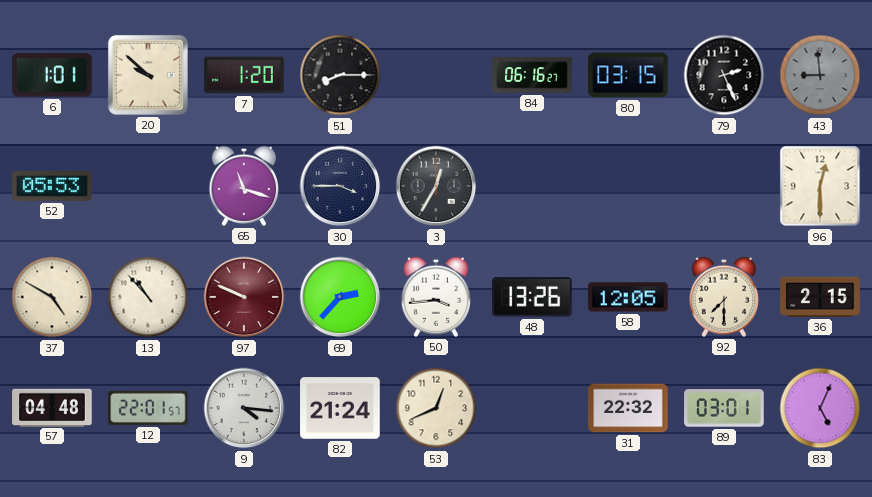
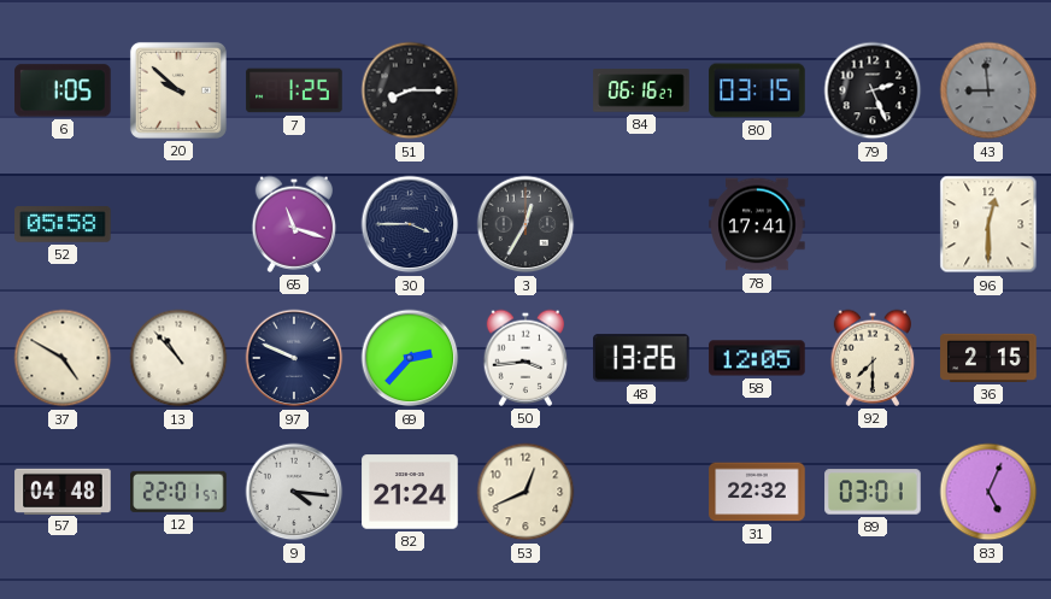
6: 1:01 -> 1:05 (63, 90)
7: 1:20 -> 1:25 (294, 90)
52: 05:53 -> 05:58 (63, 224)
78: none -> 17:41 (757, 224)
97 dial: burgundy -> navy (294, 358)
